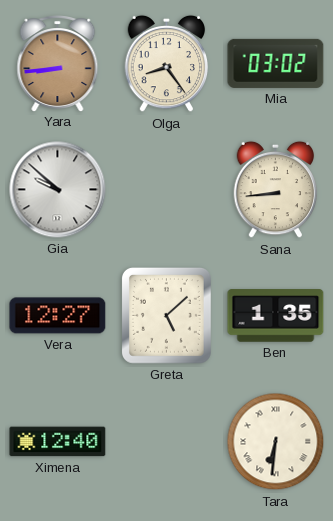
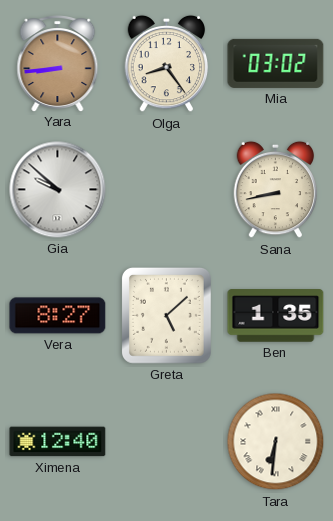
Sana: 8:44 -> 8:43 (276, 190)
Vera: 12:27 -> 8:27 (58, 316)
